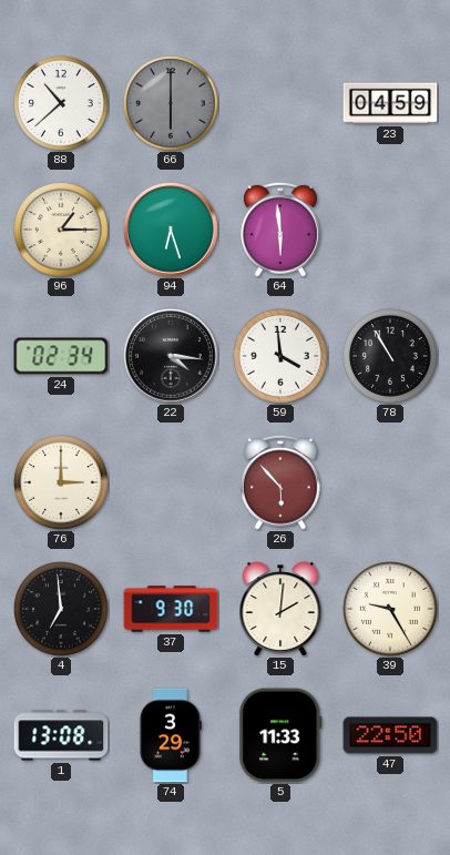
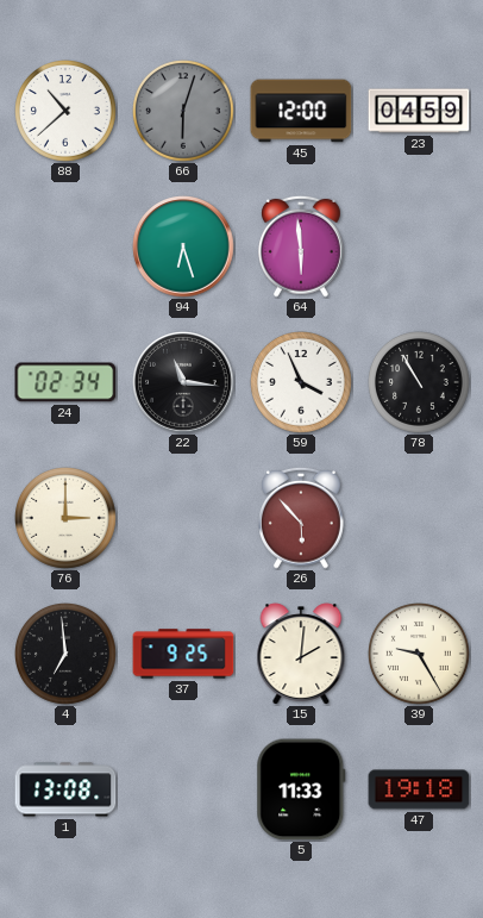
66: 6:00 -> 6:03 (184, 112)
45: none -> 12:00 (301, 111)
96: 1:15 -> none (62, 231)
22: 4:16 -> 11:16 (183, 382)
59: 3:59 -> 3:56 (302, 383)
37: 9:30 -> 9:25 (183, 654)
74: 3:29 -> none (171, 735)
47: 22:50 -> 19:18 (419, 789)
